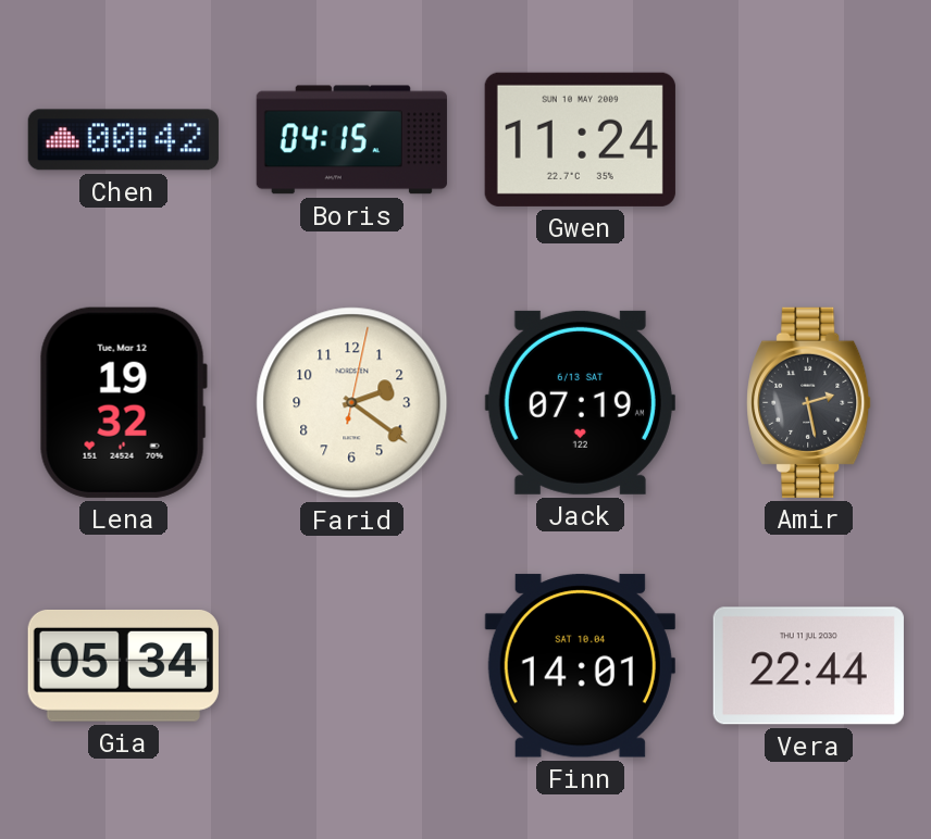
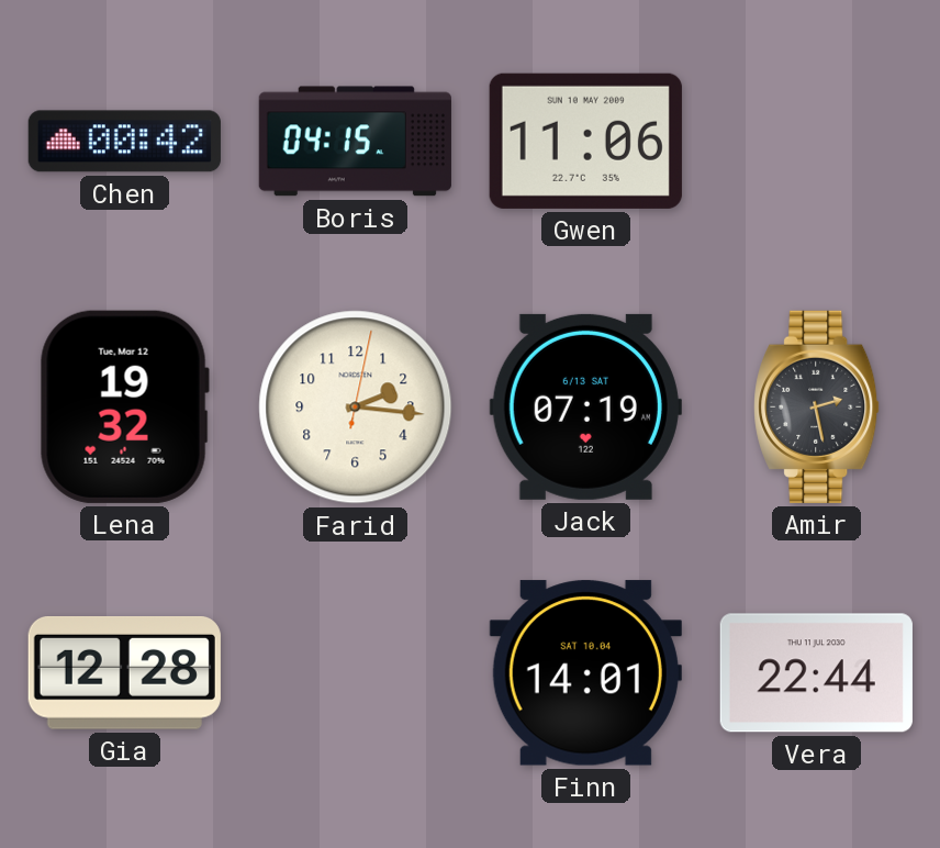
Gwen: 11:24 -> 11:06 (585, 141)
Farid: 2:21 -> 2:16 (356, 408)
Gia: 05:34 -> 12:28 (124, 673)
